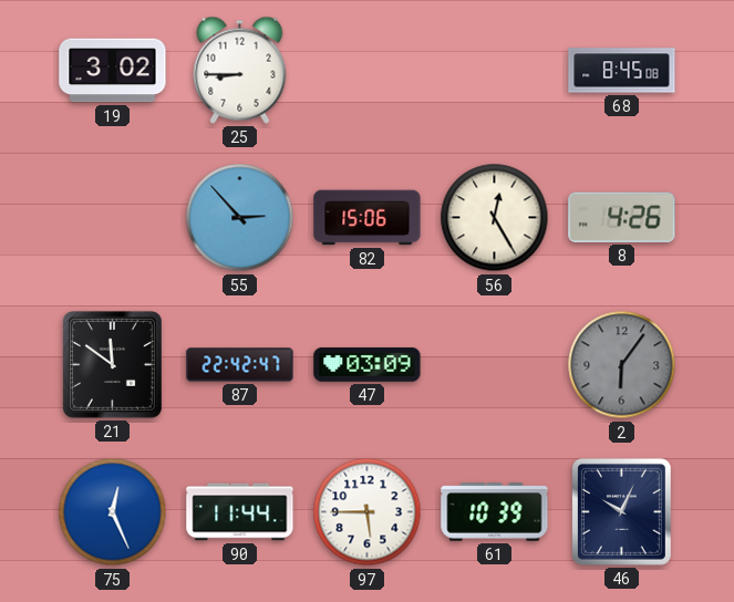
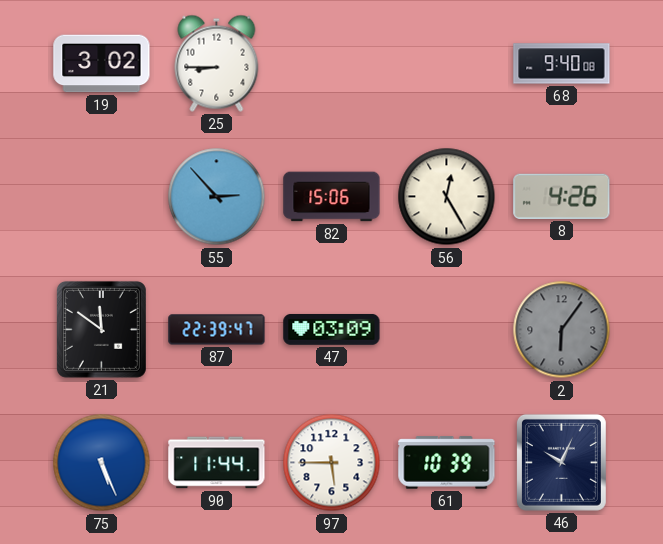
68: 8:45 -> 9:40 (562, 64)
87: 22:42 -> 22:39 (217, 330)
75: 12:26 -> 5:26 (102, 463)
